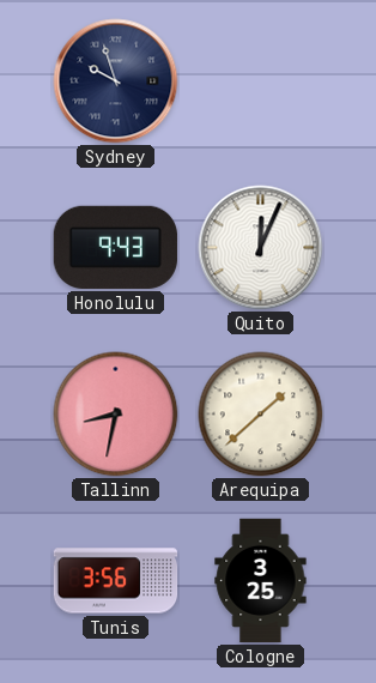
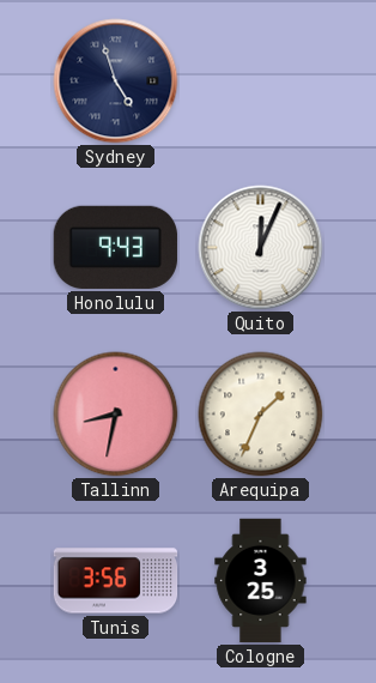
Sydney: 9:57 -> 4:57 (116, 81)
Arequipa: 1:38 -> 1:34 (261, 415)
